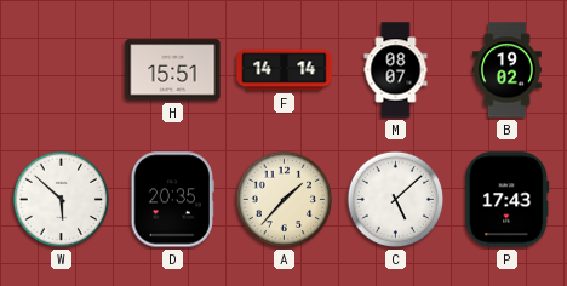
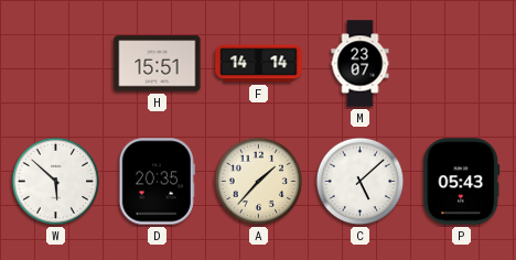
M: 08:07 -> 23:07 (361, 64)
B: 19:02 -> none (506, 70)
P: 17:43 -> 05:43 (462, 182)
